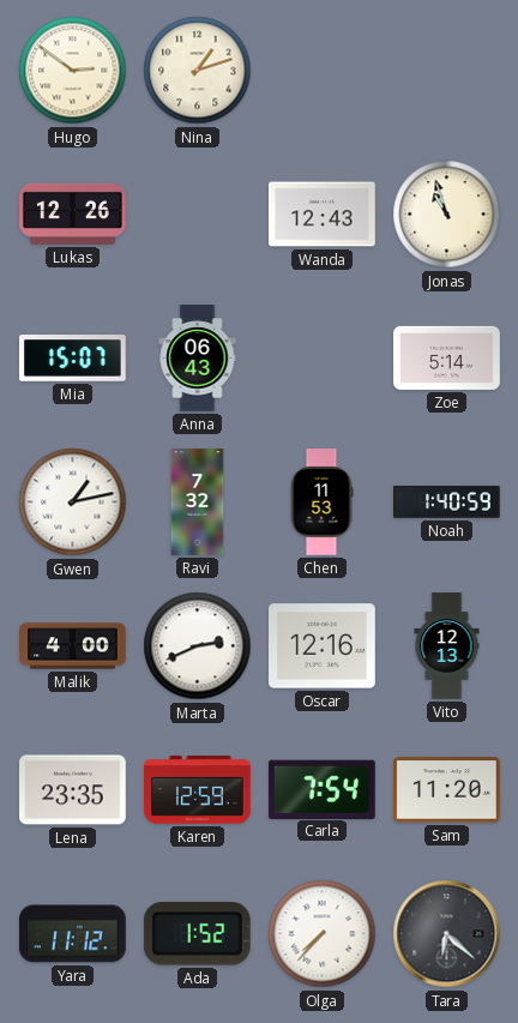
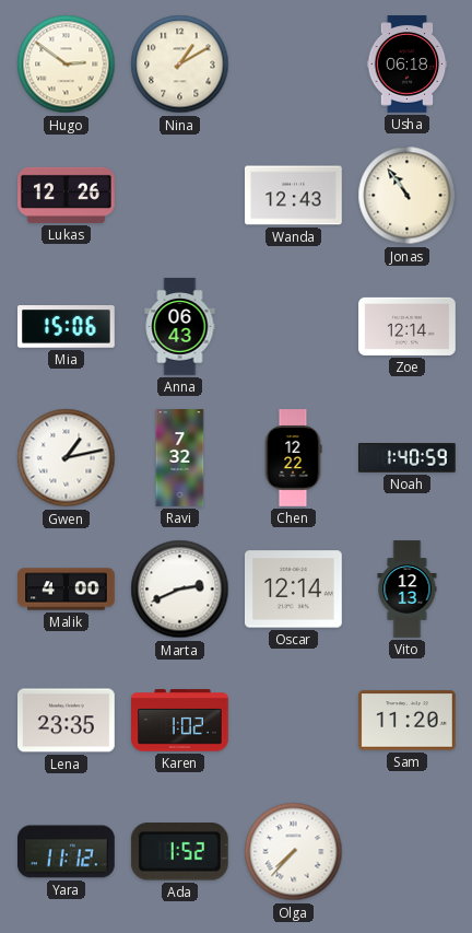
Nina: 1:12 -> 1:10 (180, 65)
Usha: none -> 06:18 (408, 65)
Jonas: 10:57 -> 10:54 (408, 196)
Mia: 15:07 -> 15:06 (67, 327)
Zoe: 5:14 -> 12:14 (408, 326)
Chen: 11:53 -> 12:22 (293, 458)
Oscar: 12:16 -> 12:14 (294, 590)
Karen: 12:59 -> 1:02 (180, 721)
Carla: 7:54 -> none (321, 789)
Tara: 6:22 -> none (447, 934)
